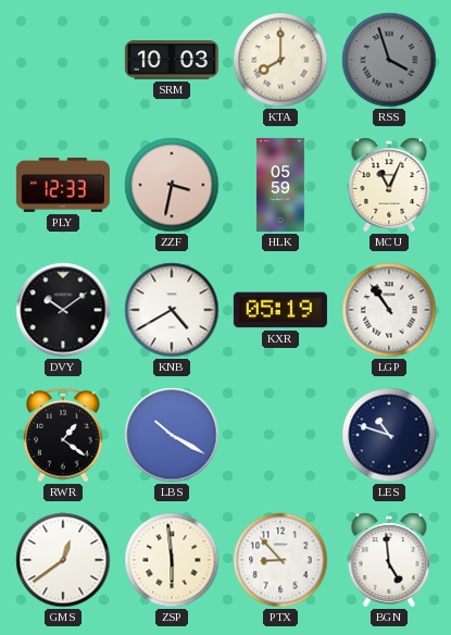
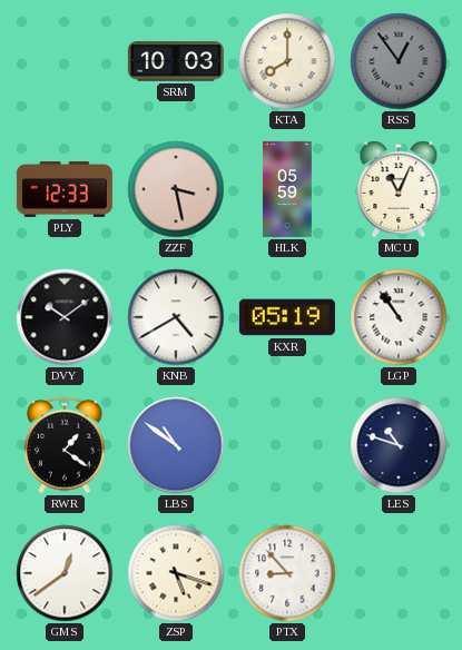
RSS: 3:57 -> 12:54 (399, 61)
ZZF: 3:32 -> 3:28 (176, 189)
LBS: 10:20 -> 10:51 (176, 445)
ZSP: 5:59 -> 5:18 (176, 573)
BGN: 4:59 -> none (389, 560)
